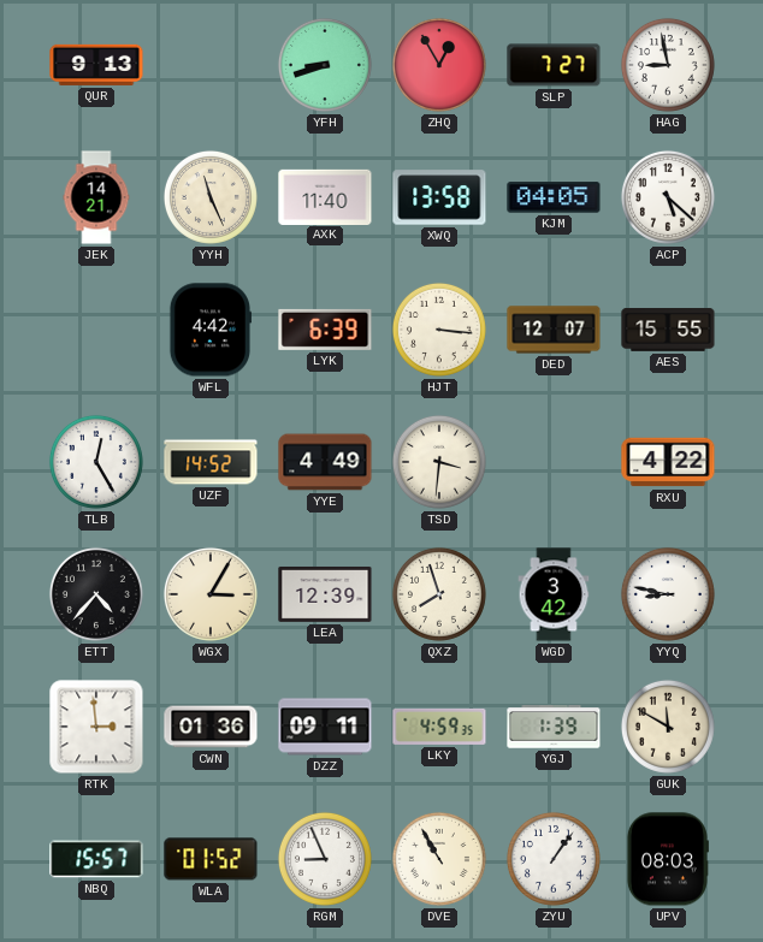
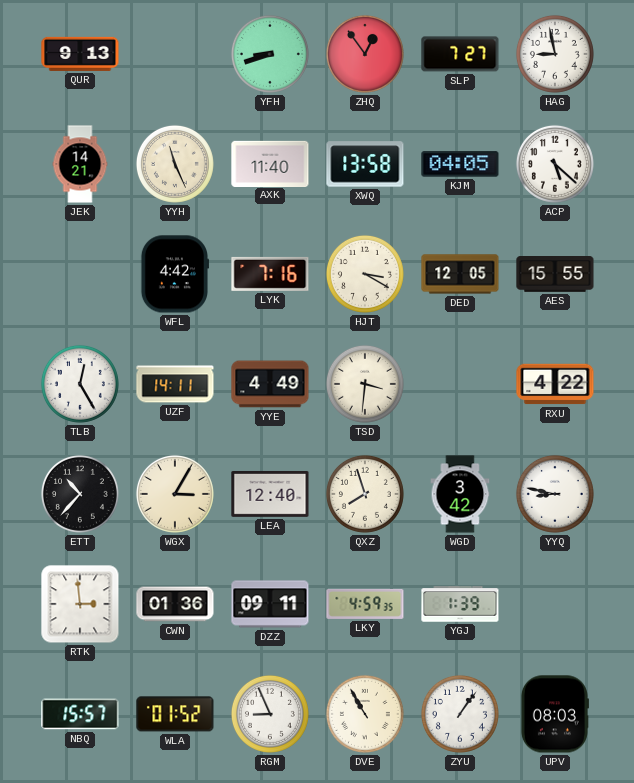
ZHQ: 12:55 -> 12:54 (365, 54)
LYK: 6:39 -> 7:16 (270, 274)
HJT: 3:16 -> 3:20 (365, 274)
DED: 12:07 -> 12:05 (460, 274)
UZF: 14:52 -> 14:11 (175, 384)
ETT: 4:37 -> 10:37 (80, 494)
LEA: 12:39 -> 12:40 (270, 494)
GUK: 11:50 -> none (668, 727)
